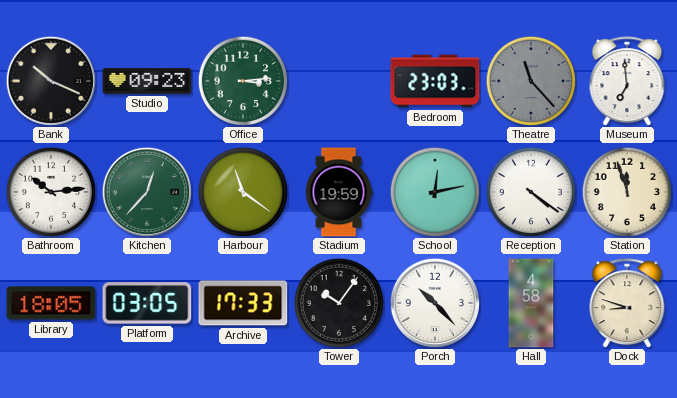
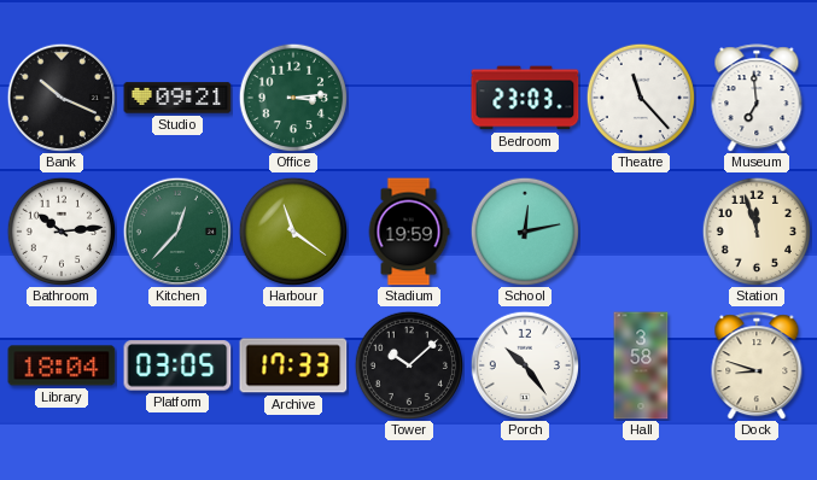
Studio: 09:23 -> 09:21 (177, 98)
Theatre dial: grey -> white (640, 96)
Reception: 4:21 -> none (530, 191)
Library: 18:05 -> 18:04 (62, 365)
Tower: 10:06 -> 10:08 (408, 364)
Porch: 10:23 -> 10:24 (524, 364)
Hall: 4:58 -> 3:58 (641, 365)
